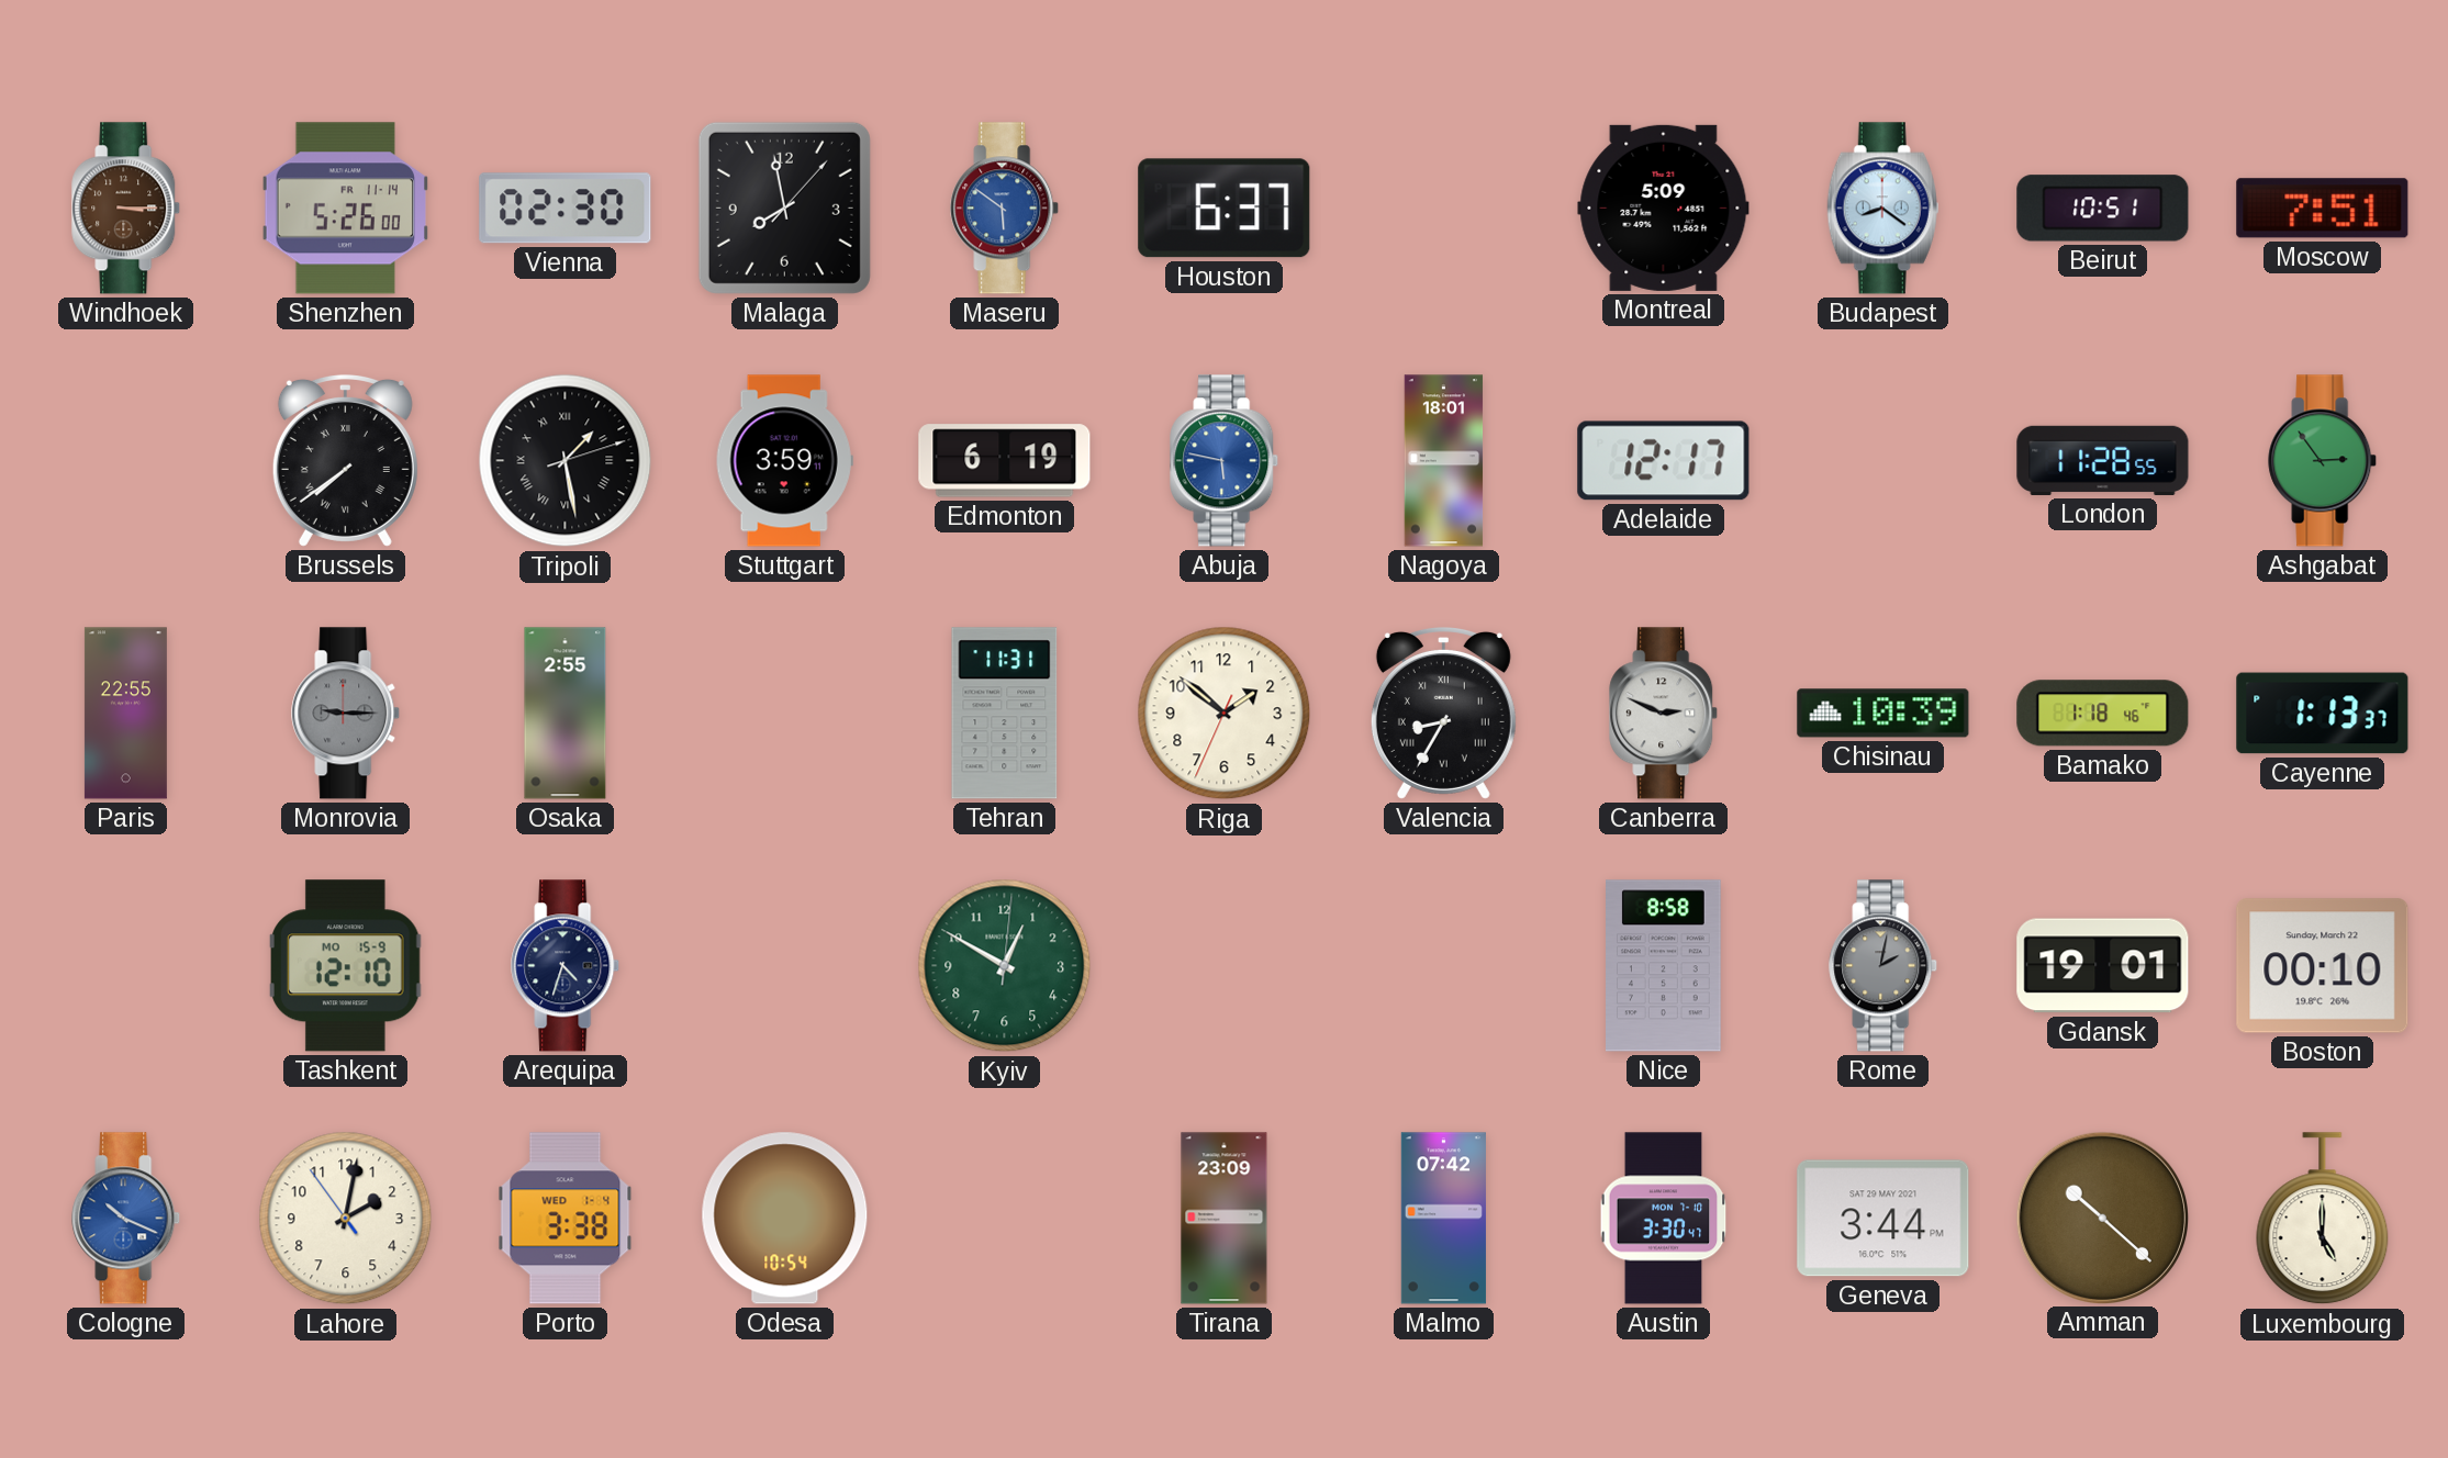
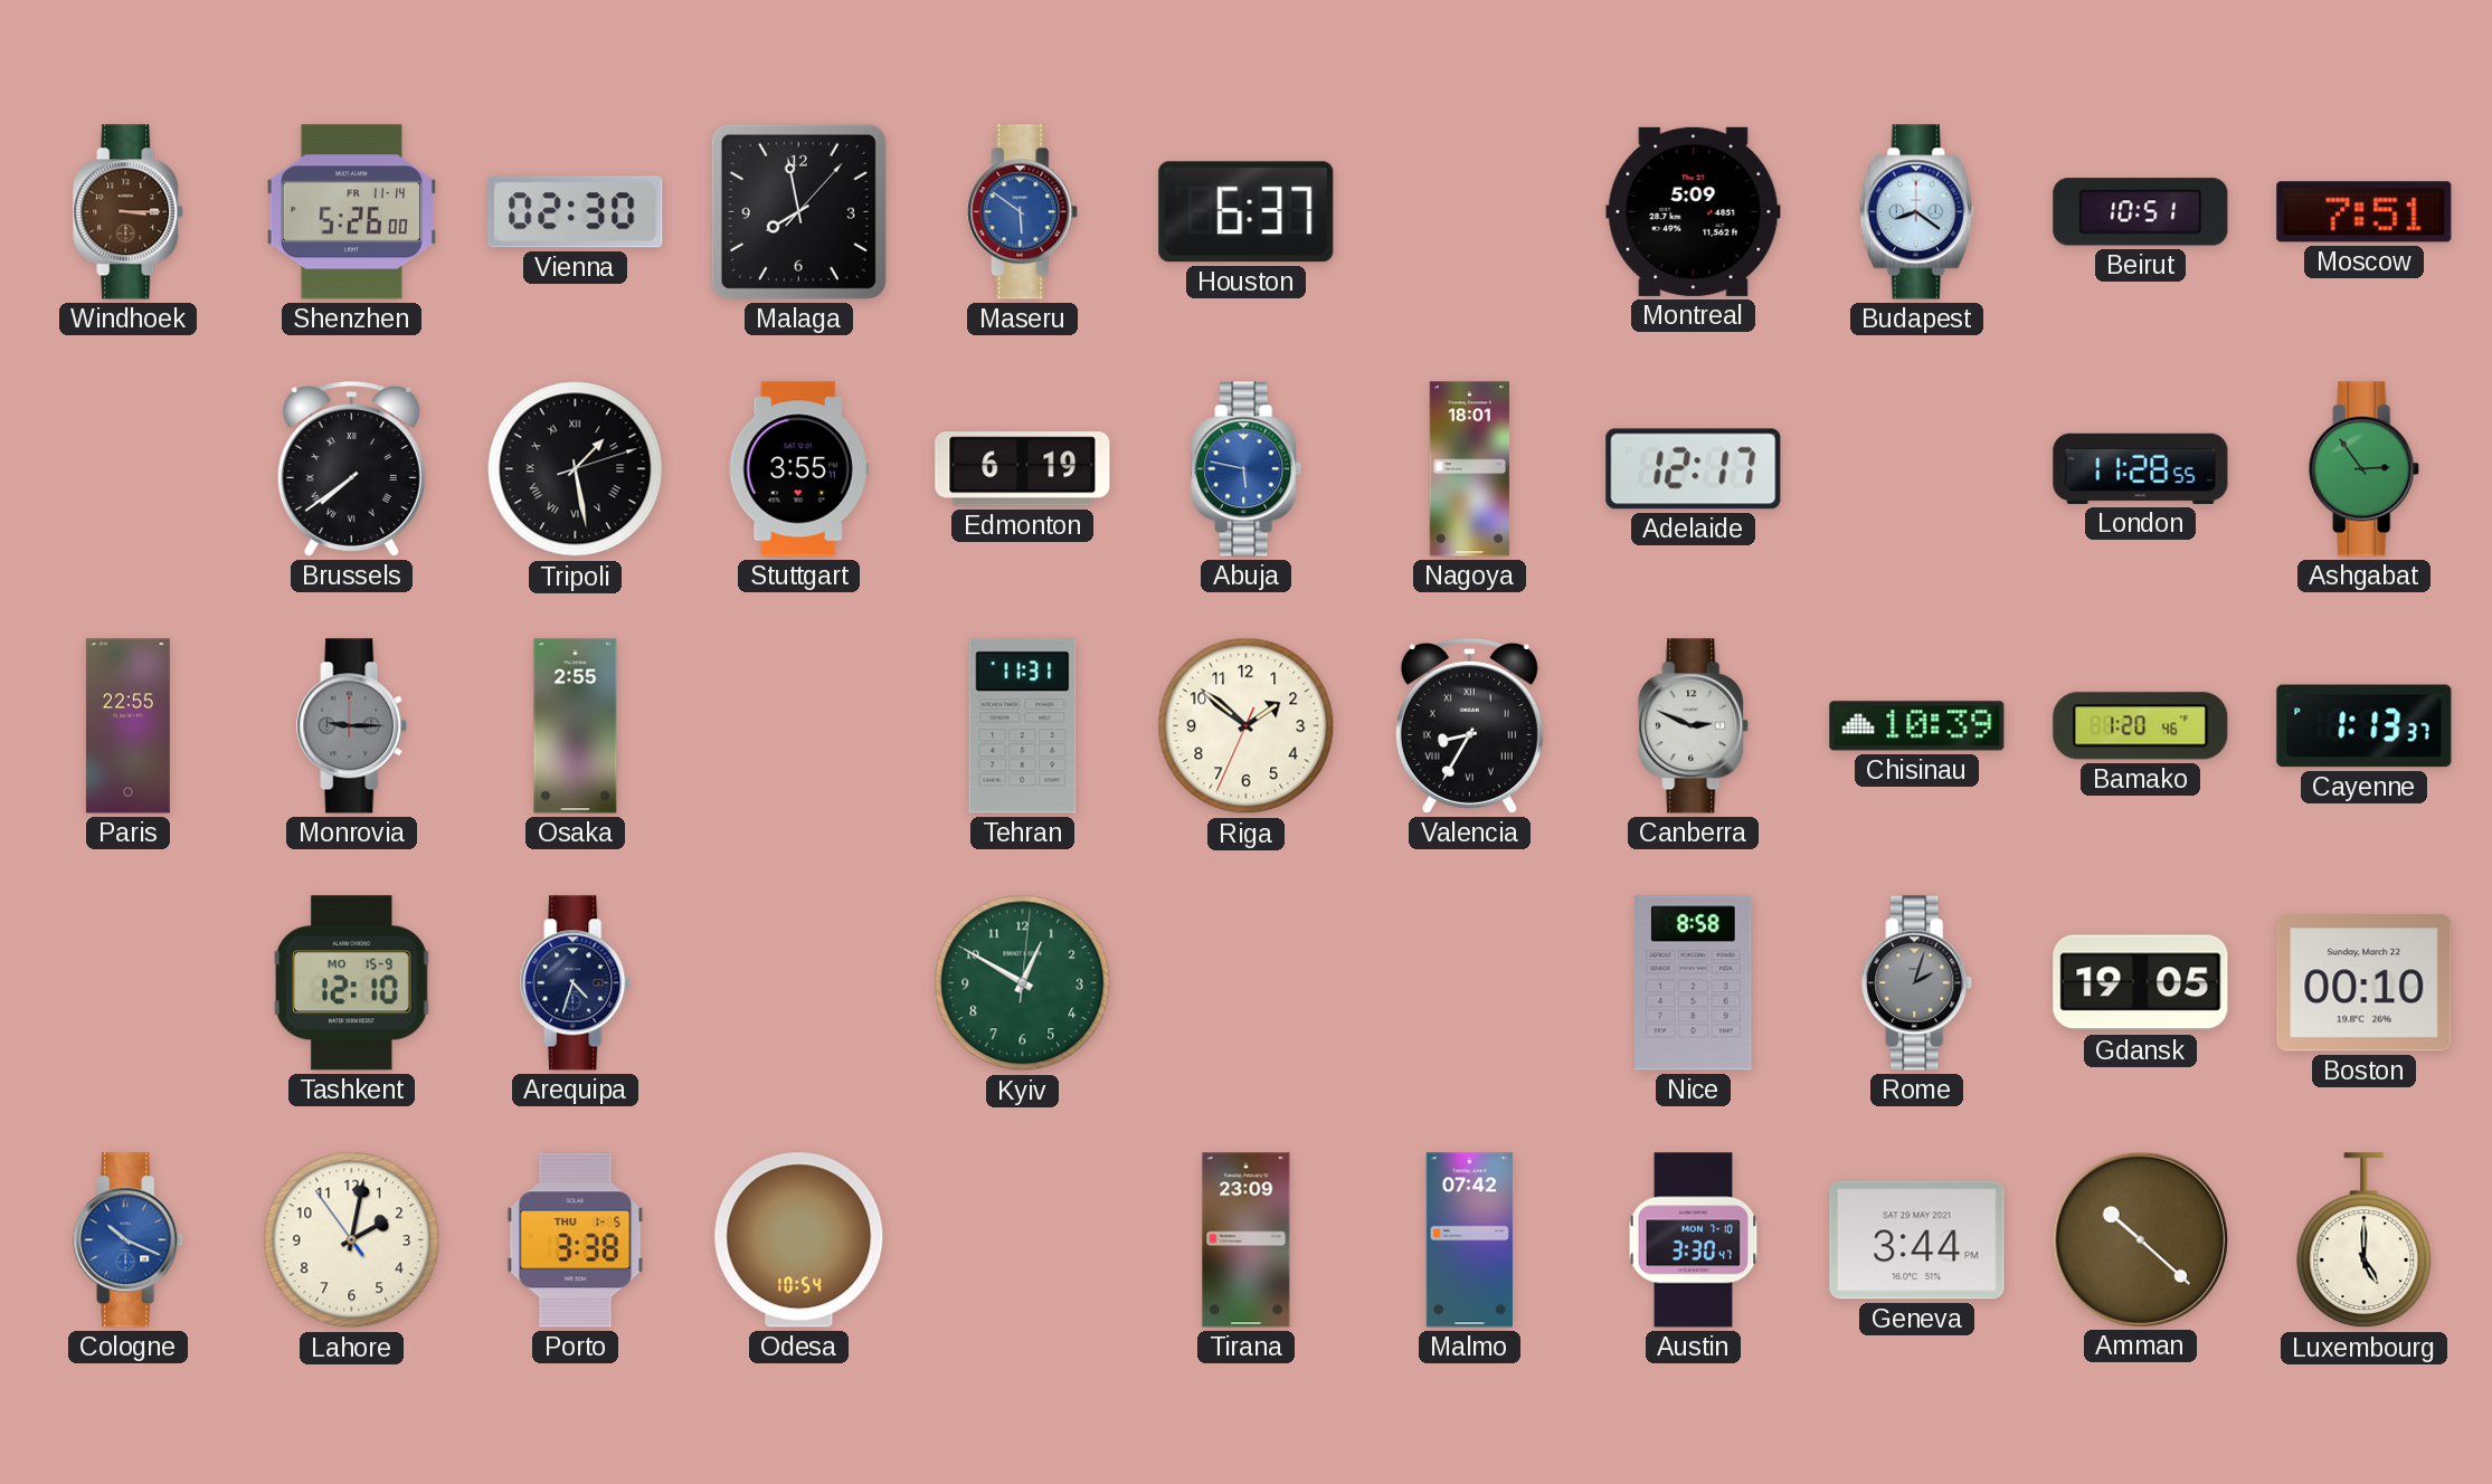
Stuttgart: 3:59 -> 3:55 (798, 469)
Bamako: 1:18 -> 1:20 (2141, 726)
Rome: 2:02 -> 2:03 (1917, 983)
Gdansk: 19:01 -> 19:05 (2141, 983)
Porto date: WED 1-4 -> THU 1-5 (576, 1240)
